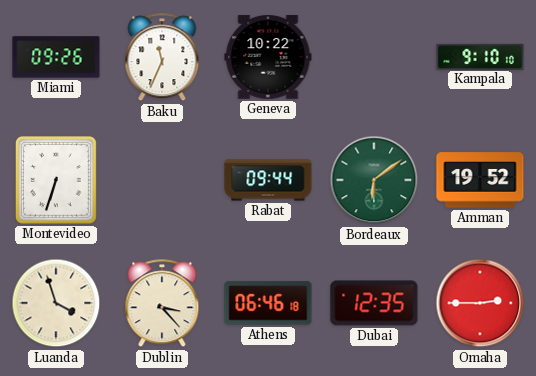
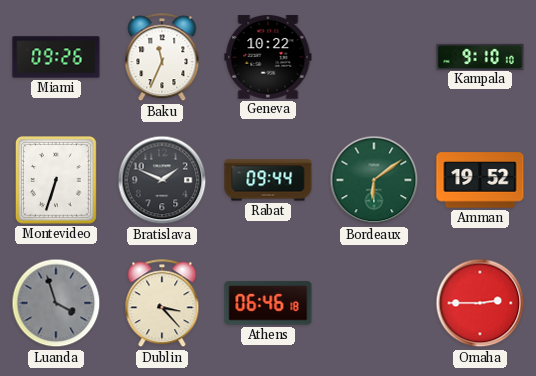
Bratislava: none -> 1:49 (162, 180)
Luanda dial: cream -> grey (56, 303)
Dubai: 12:35 -> none (374, 303)
